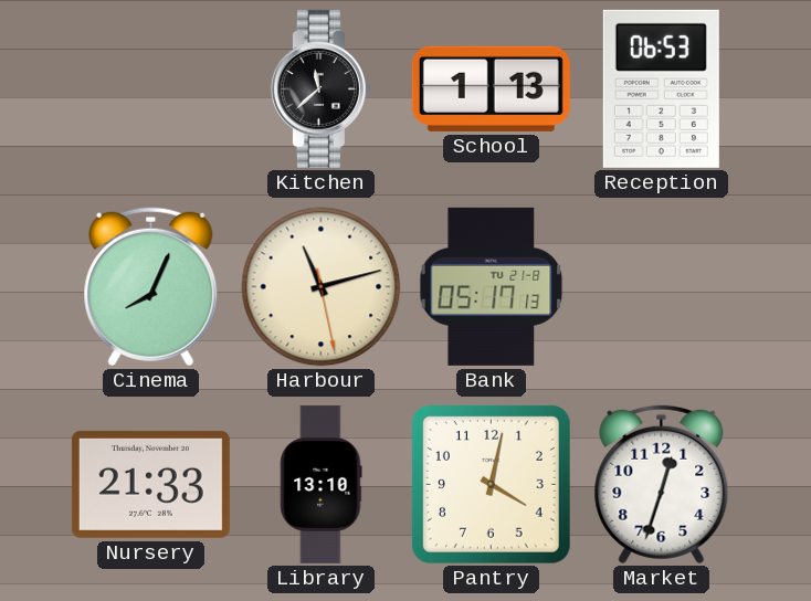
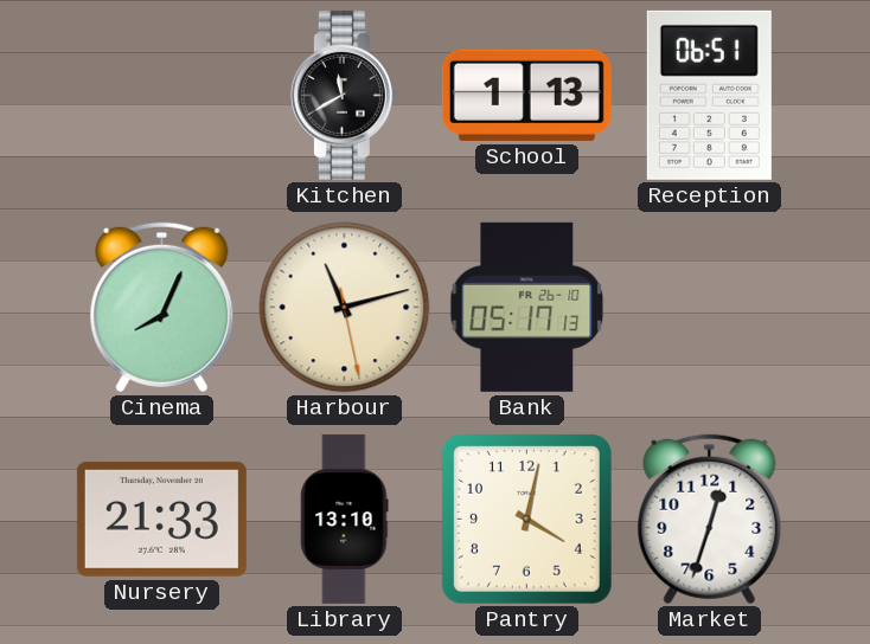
Kitchen: 11:38 -> 11:40 (344, 95)
Reception: 06:53 -> 06:51 (709, 95)
Bank date: TU 21-8 -> FR 26-10 (527, 307)
